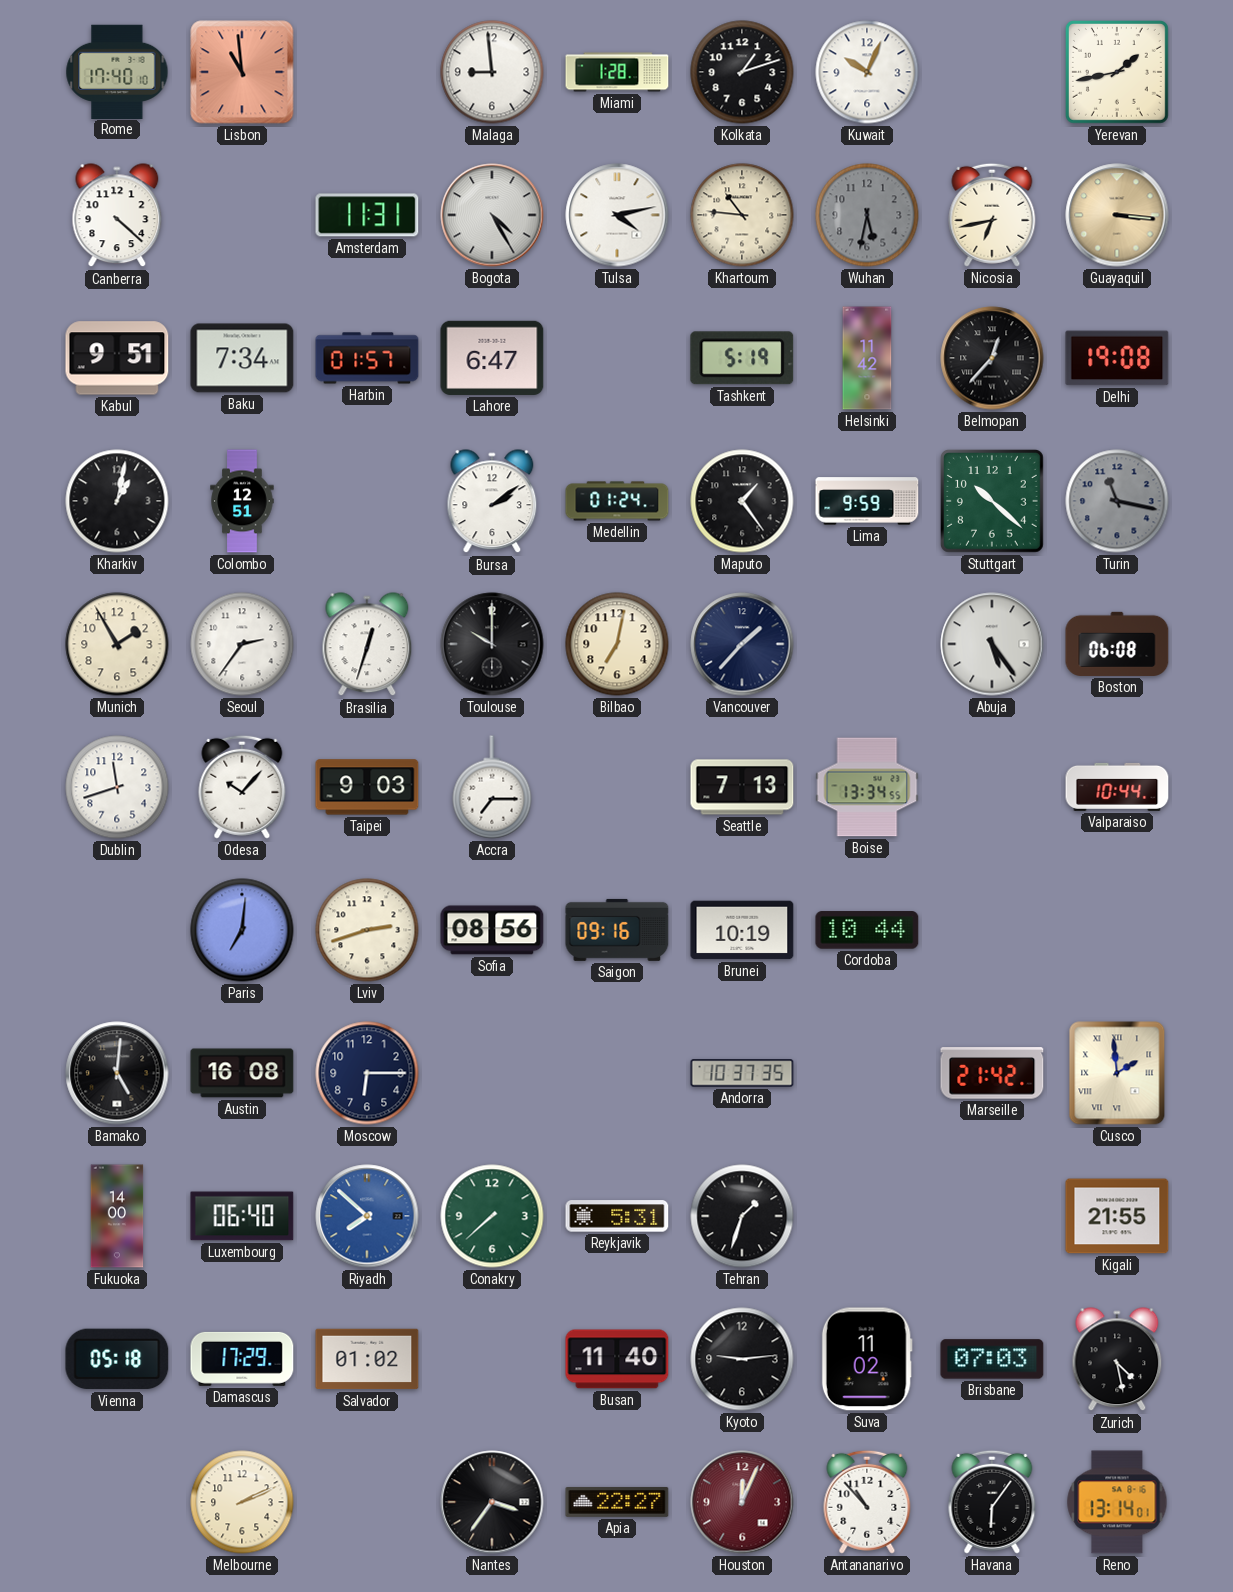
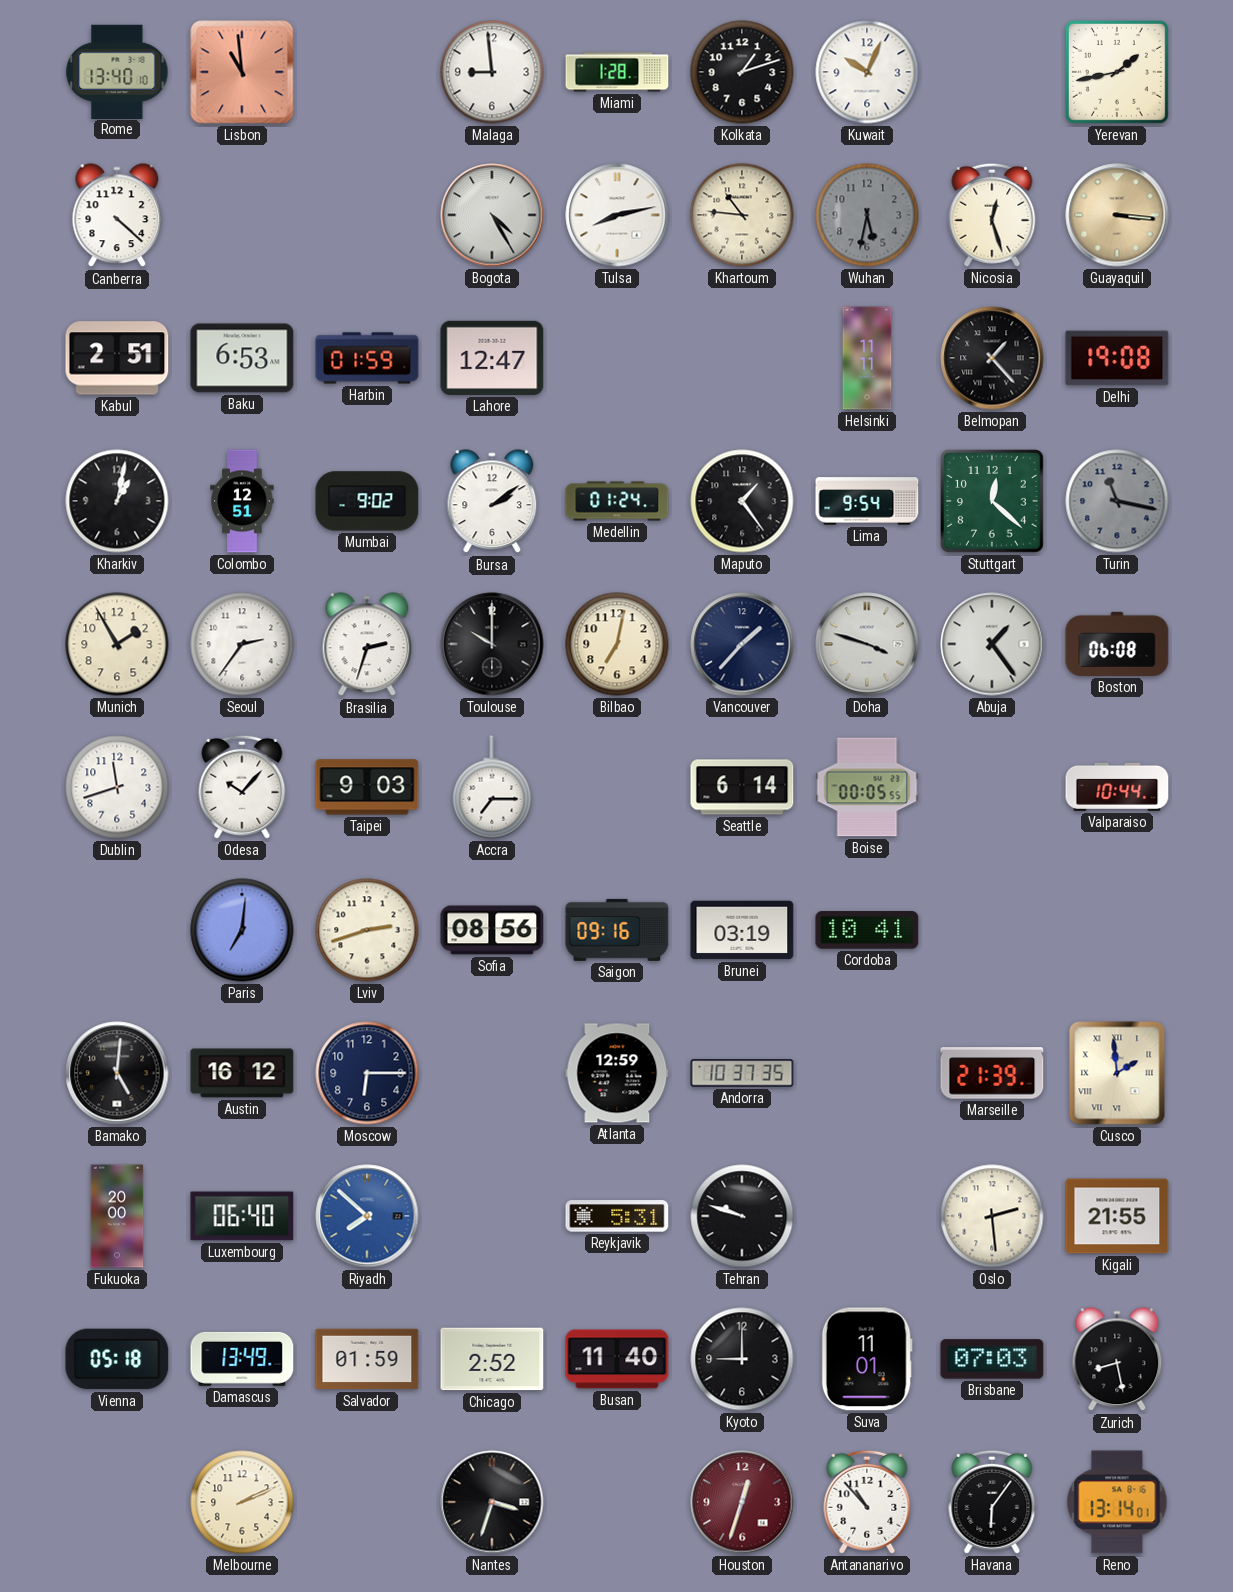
Rome: 17:40 -> 13:40 (117, 71)
Amsterdam: 11:31 -> none (367, 215)
Tulsa: 4:13 -> 8:13 (617, 215)
Nicosia: 6:43 -> 12:27 (992, 215)
Kabul: 9:51 -> 2:51 (117, 358)
Baku: 7:34 -> 6:53 (242, 358)
Harbin: 01:57 -> 01:59 (367, 358)
Lahore: 6:47 -> 12:47 (492, 358)
Tashkent: 5:19 -> none (742, 358)
Helsinki: 11:42 -> 11:11 (867, 358)
Belmopan: 12:37 -> 1:23 (992, 358)
Mumbai: none -> 9:02 (367, 501)
Lima: 9:59 -> 9:54 (867, 501)
Stuttgart: 10:22 -> 12:22 (992, 501)
Brasilia: 12:33 -> 2:33 (367, 645)
Doha: none -> 3:48 (867, 644)
Abuja: 5:24 -> 1:24 (992, 644)
Seattle: 7:13 -> 6:14 (742, 787)
Boise: 13:34 -> 00:05 (867, 787)
Brunei: 10:19 -> 03:19 (742, 930)
Cordoba: 10:44 -> 10:41 (867, 930)
Austin: 16:08 -> 16:12 (242, 1073)
Atlanta: none -> 12:59 (617, 1073)
Marseille: 21:42 -> 21:39 (992, 1073)
Fukuoka: 14:00 -> 20:00 (117, 1216)
Conakry: 7:38 -> none (492, 1216)
Tehran: 1:33 -> 9:48 (742, 1216)
Oslo: none -> 2:29 (992, 1216)
Damascus: 17:29 -> 13:49 (242, 1359)
Salvador: 01:02 -> 01:59 (367, 1359)
Chicago: none -> 2:52 (492, 1359)
Kyoto: 9:14 -> 9:00 (742, 1359)
Suva: 11:02 -> 11:01 (867, 1359)
Zurich: 4:28 -> 8:28 (1117, 1360)
Nantes: 3:36 -> 3:33 (492, 1502)
Apia: 22:27 -> none (617, 1502)
Houston: 12:04 -> 12:33 (742, 1502)
